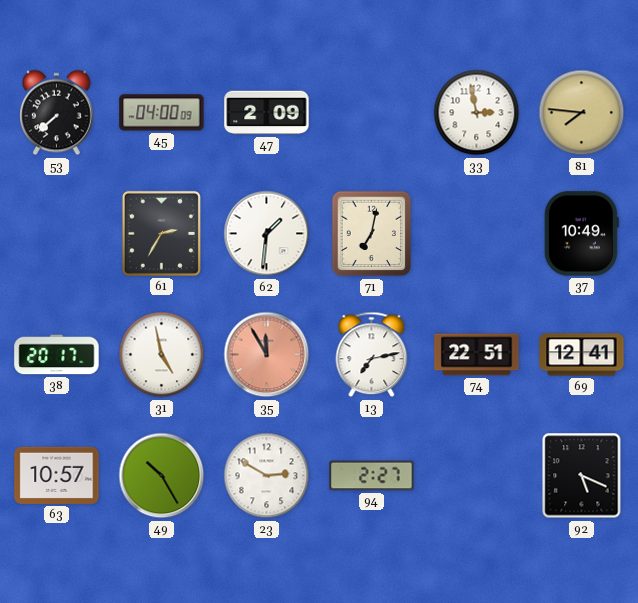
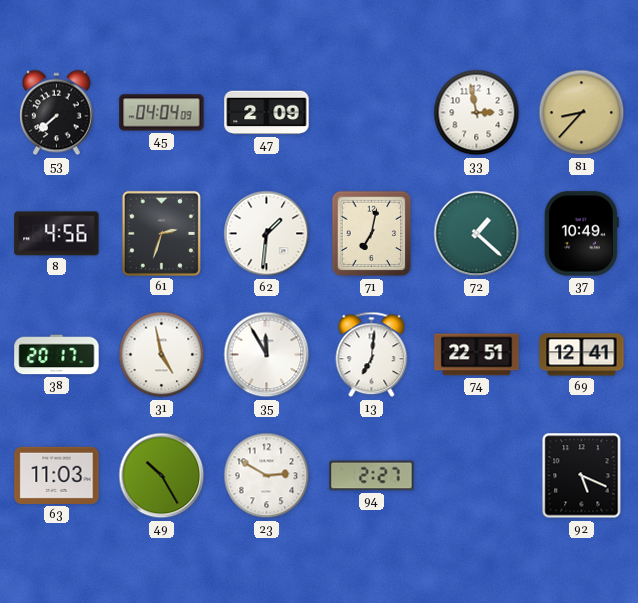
45: 04:00 -> 04:04 (162, 113)
81: 7:46 -> 8:37 (582, 113)
8: none -> 4:56 (57, 234)
61: 2:35 -> 2:33 (161, 233)
72: none -> 1:22 (477, 234)
35 dial: salmon -> white (267, 355)
13: 7:13 -> 7:01 (372, 355)
63: 10:57 -> 11:03 (57, 475)
